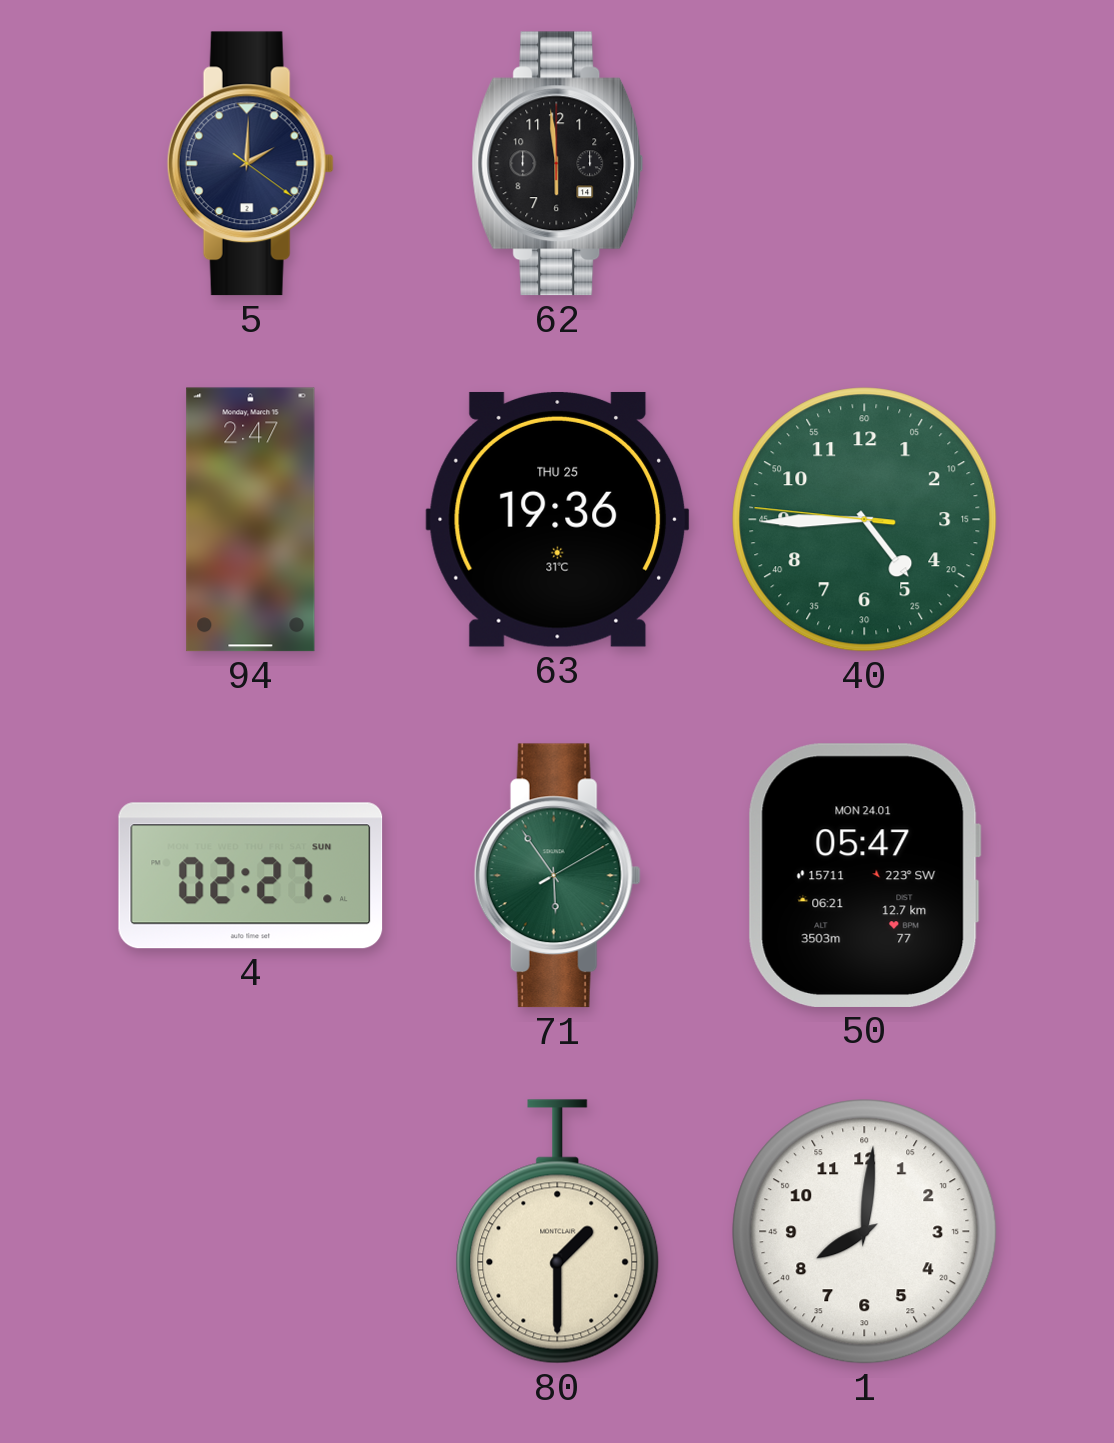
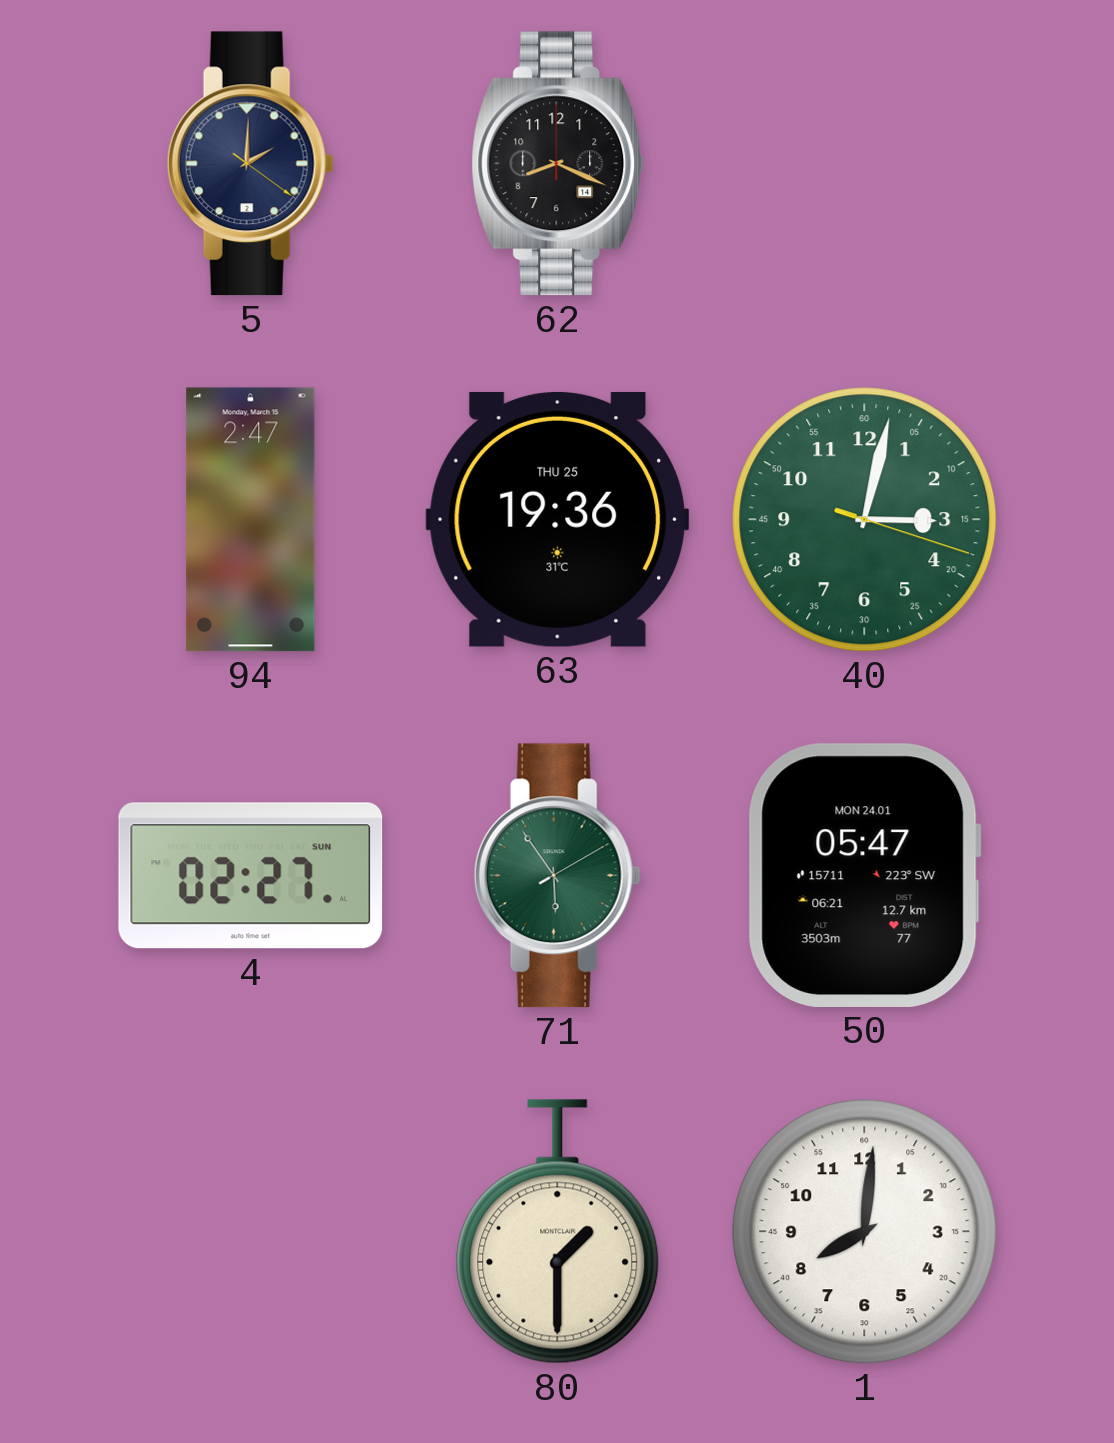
62: 5:59 -> 8:19 (558, 164)
40: 4:44 -> 3:02 (865, 520)
